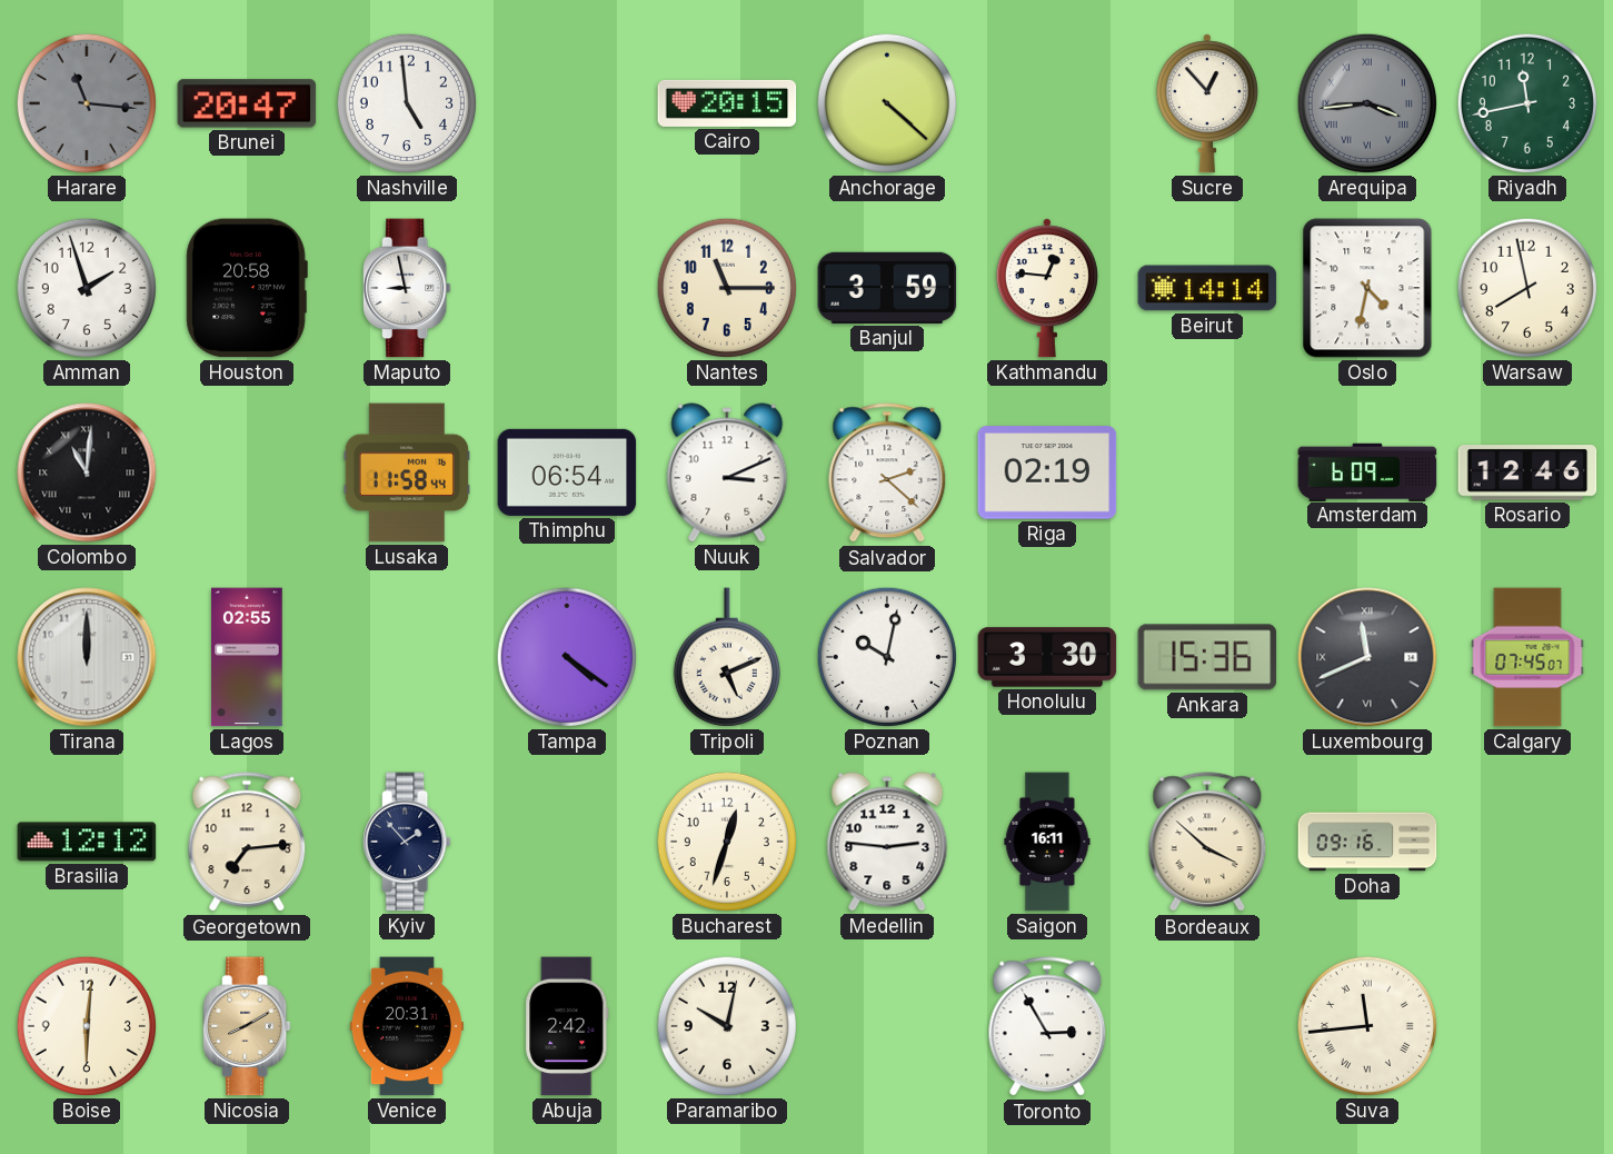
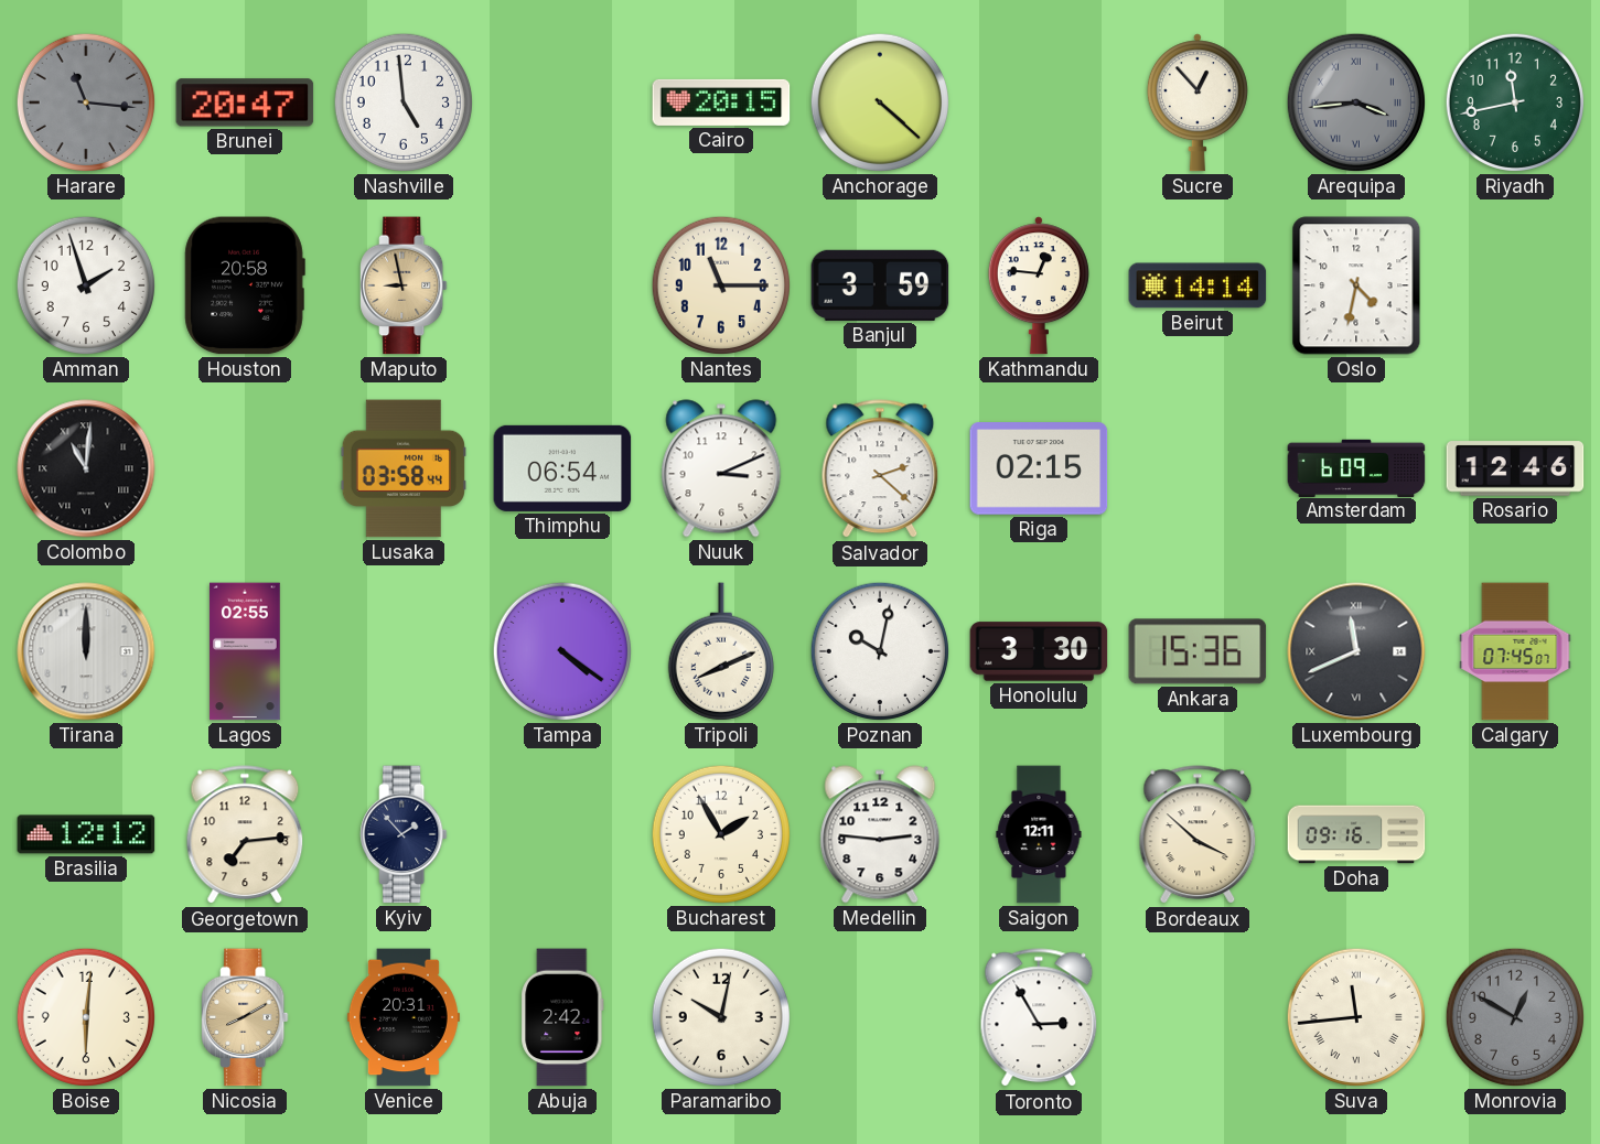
Maputo dial: white -> champagne (404, 285)
Warsaw: 7:58 -> none (1527, 288)
Lusaka: 11:58 -> 03:58 (404, 468)
Riga: 02:19 -> 02:15 (1039, 468)
Tripoli: 5:11 -> 8:11 (721, 651)
Bucharest: 12:33 -> 1:55 (721, 834)
Saigon: 16:11 -> 12:11 (1039, 834)
Monrovia: none -> 12:50 (1515, 1017)
